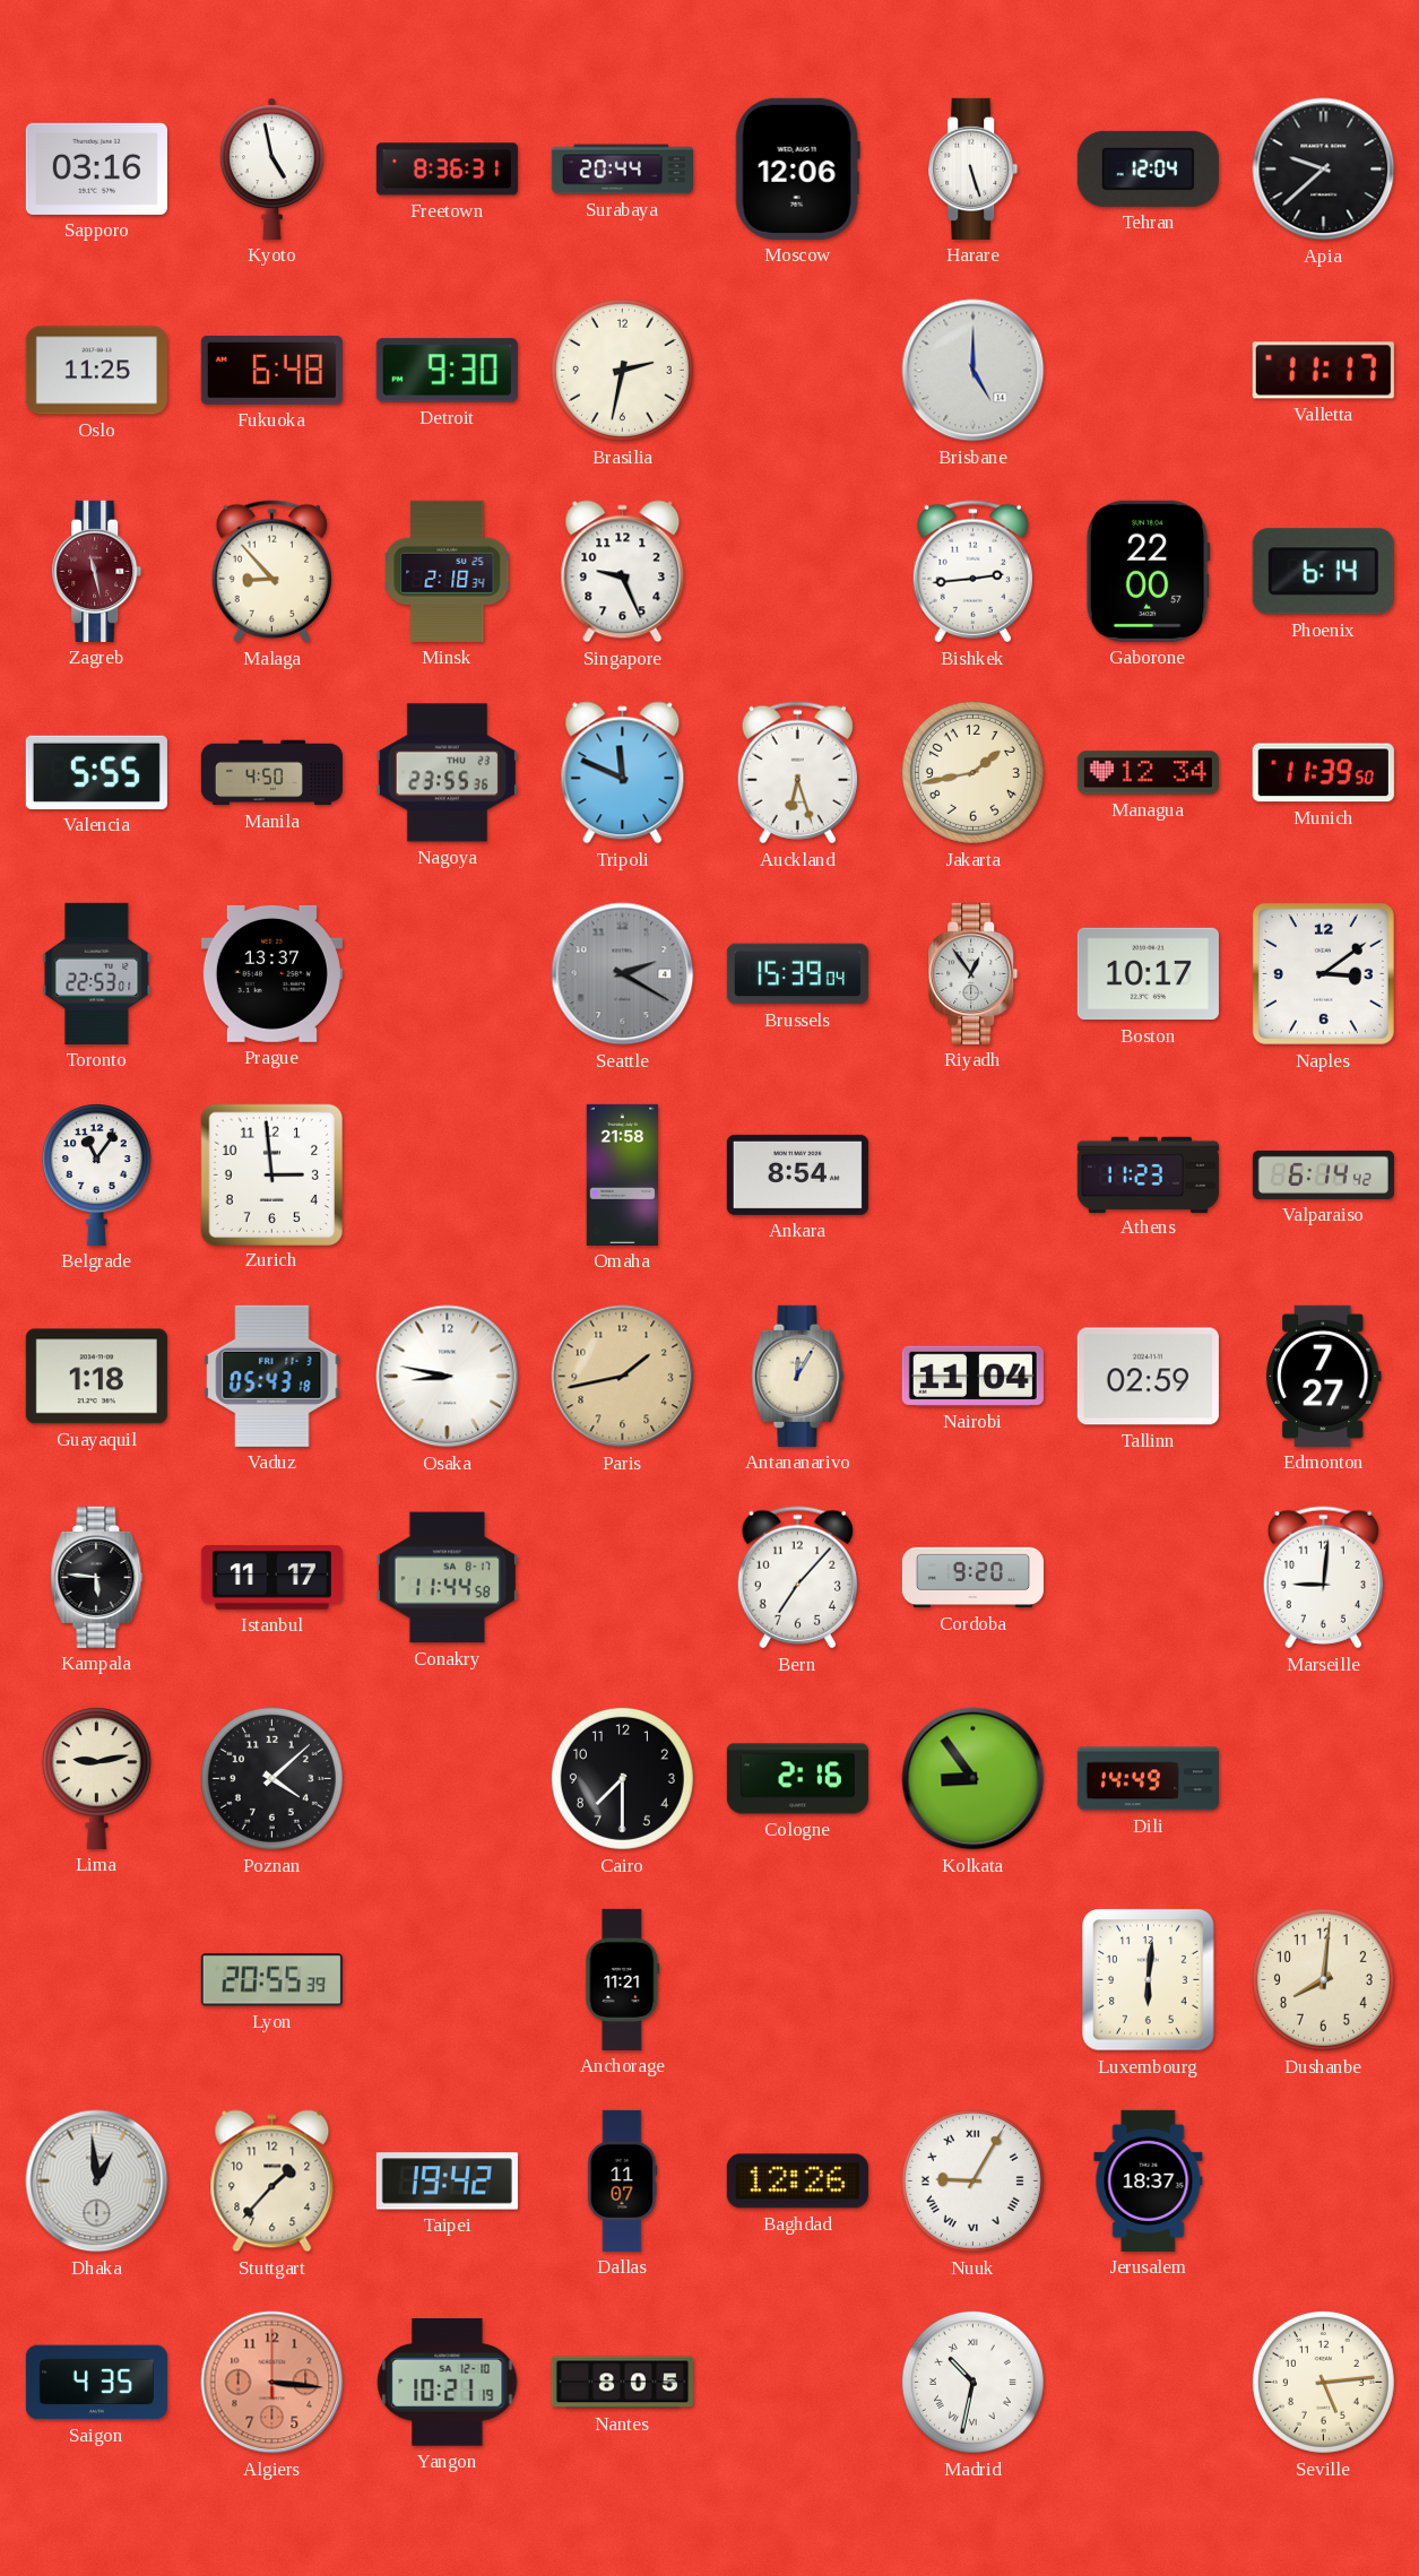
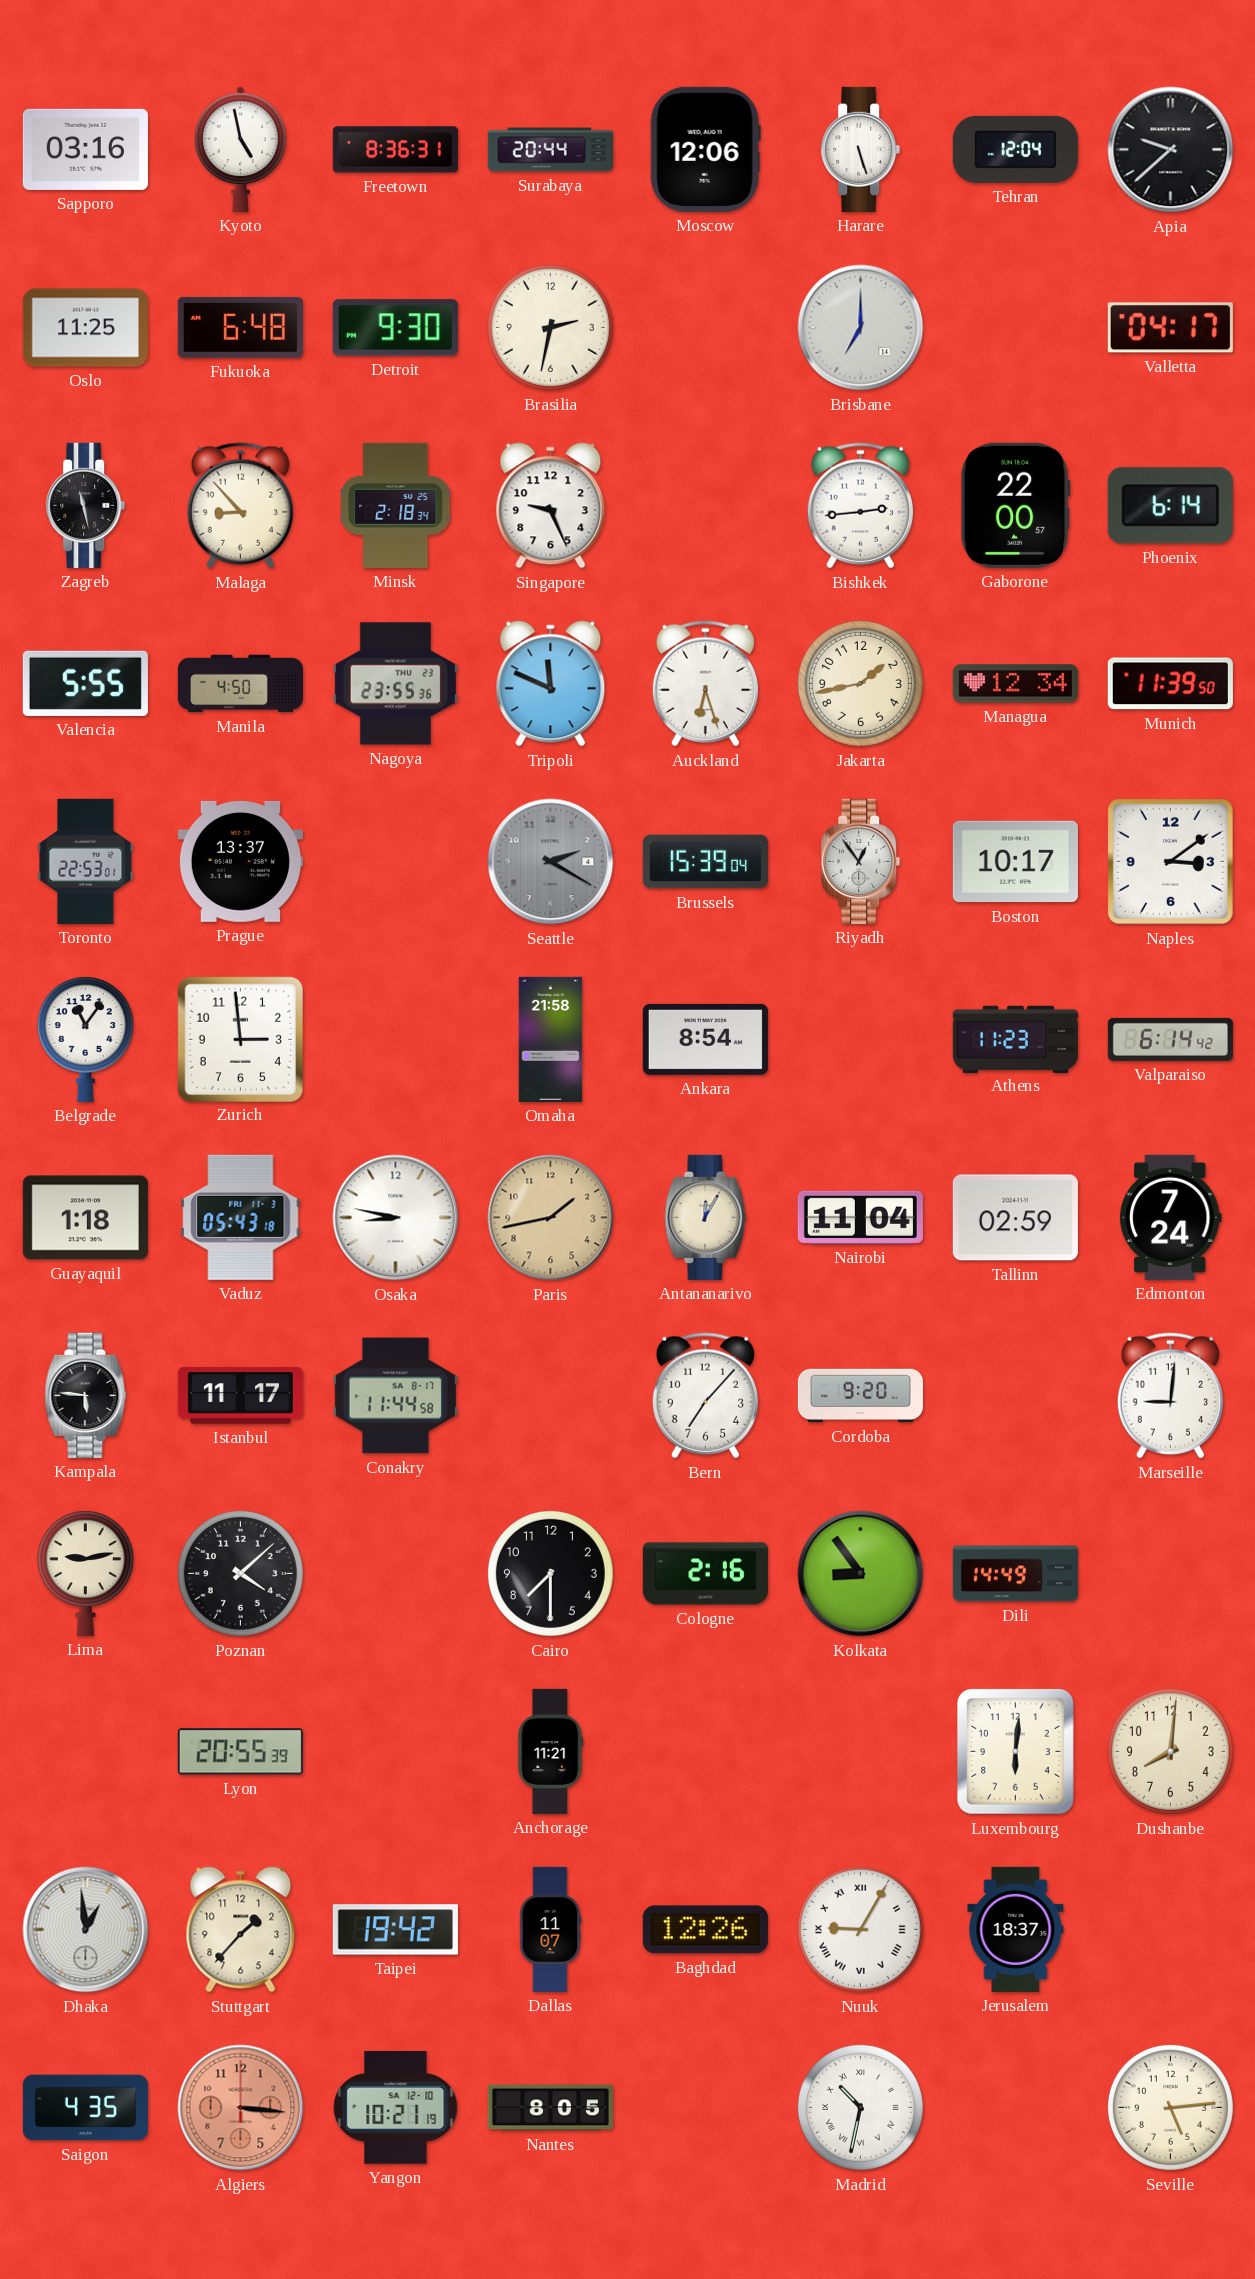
Brisbane: 5:00 -> 7:00 (861, 328)
Valletta: 11:17 -> 04:17 (1170, 328)
Zagreb dial: burgundy -> black (86, 505)
Edmonton: 7:27 -> 7:24 (1170, 1217)
